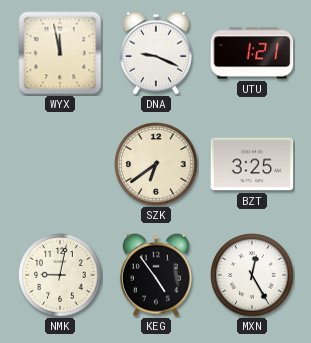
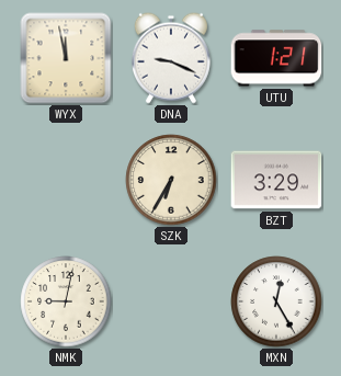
SZK: 6:39 -> 6:35 (171, 180)
BZT: 3:25 -> 3:29 (276, 180)
KEG: 4:54 -> none (156, 275)
